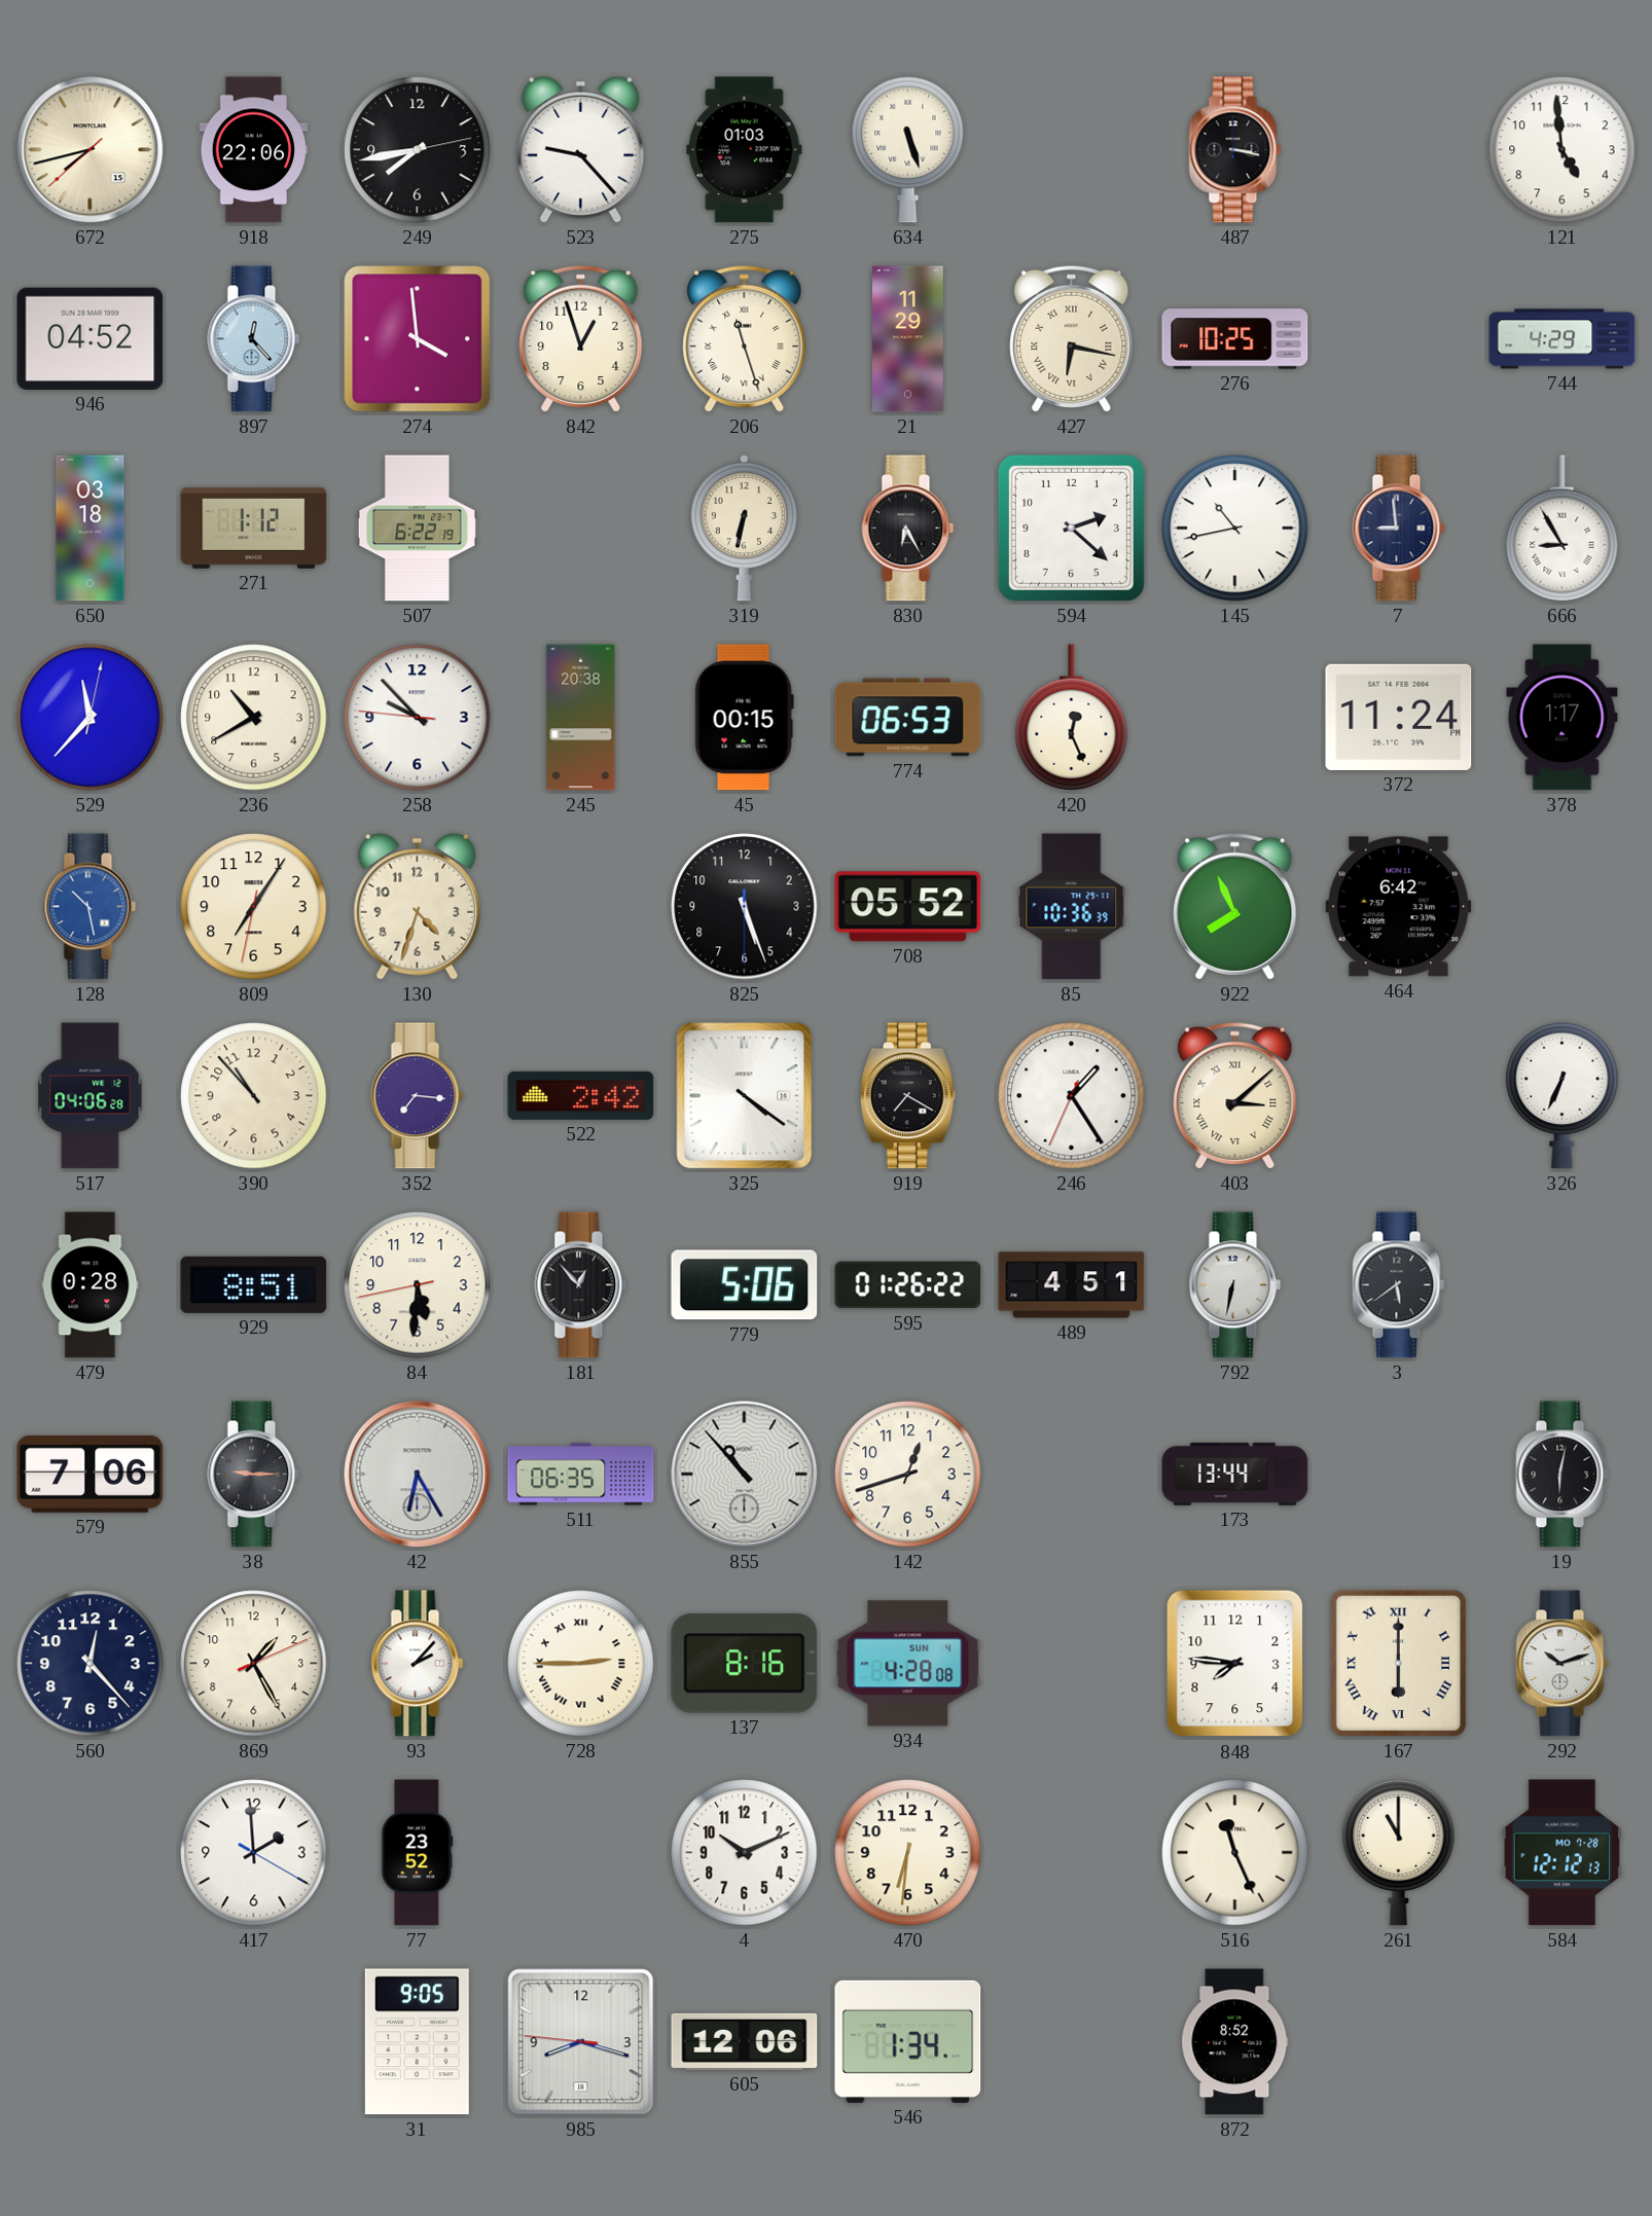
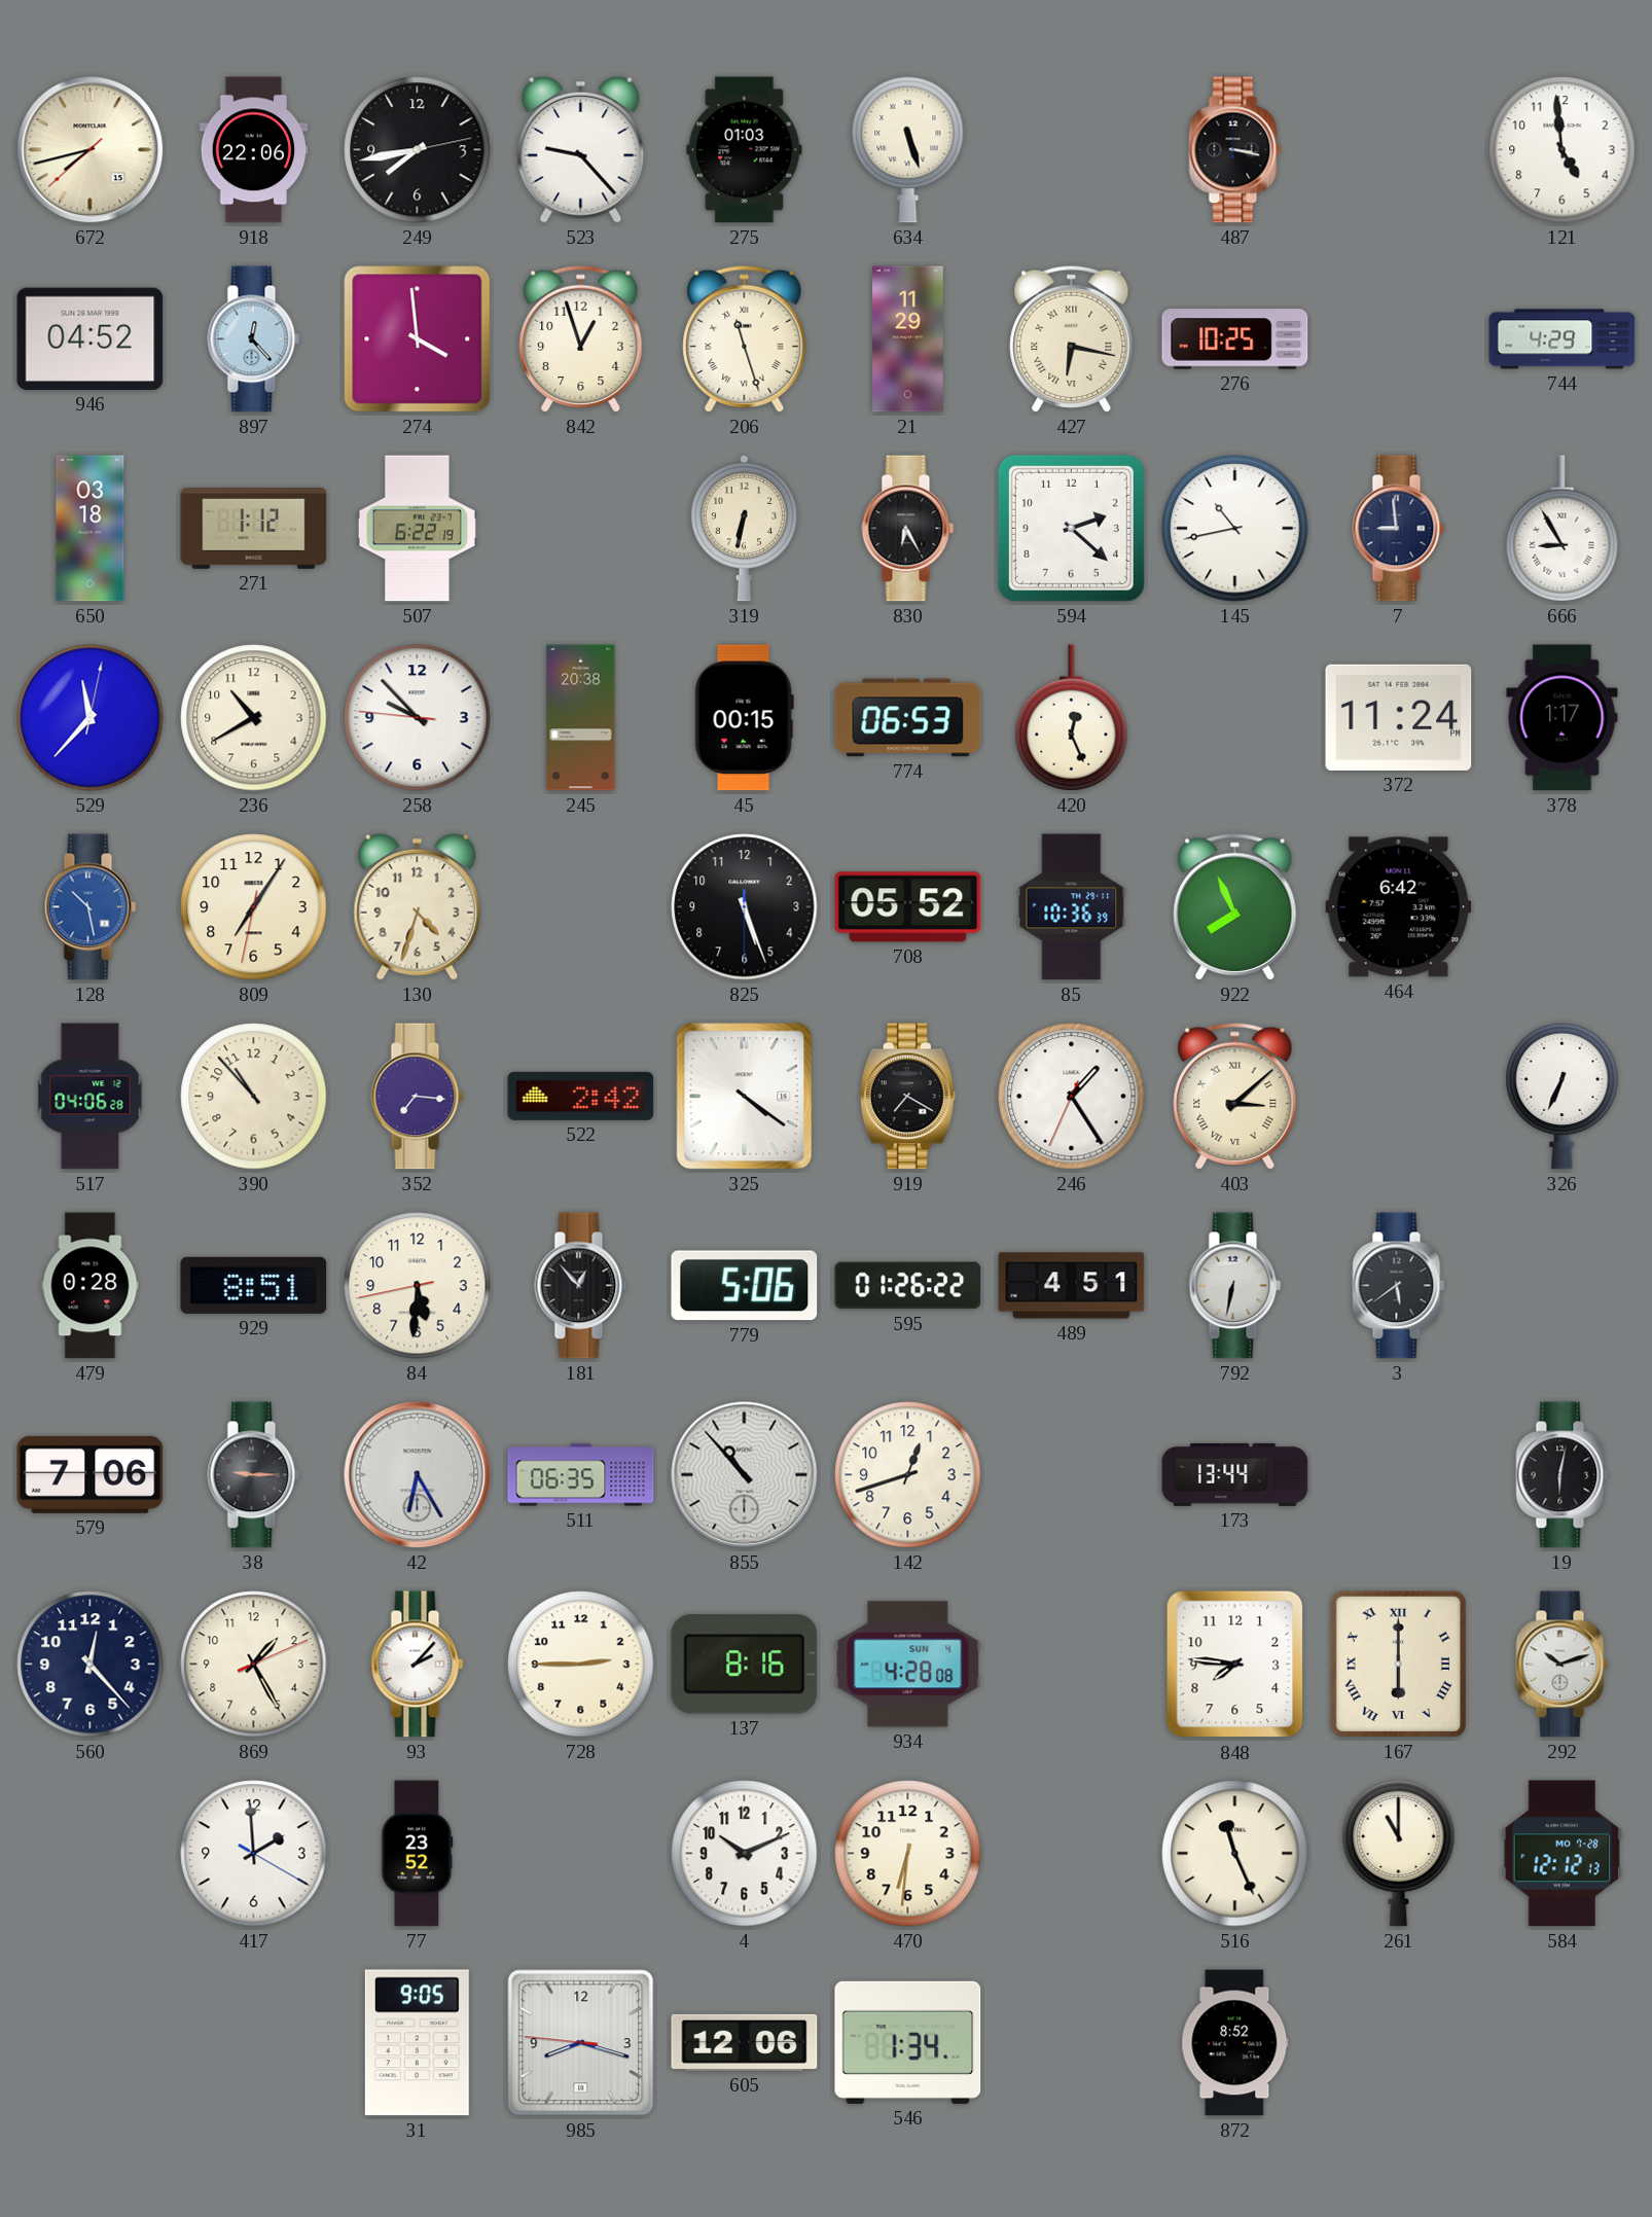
728 numerals: Roman -> Arabic (581, 1665)
